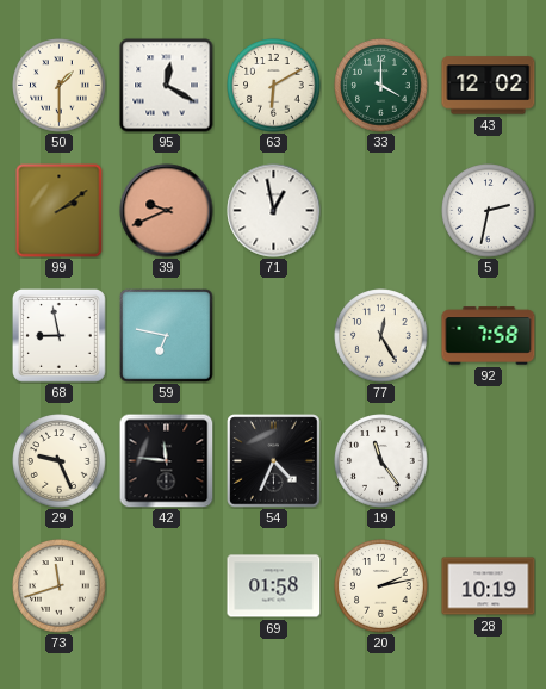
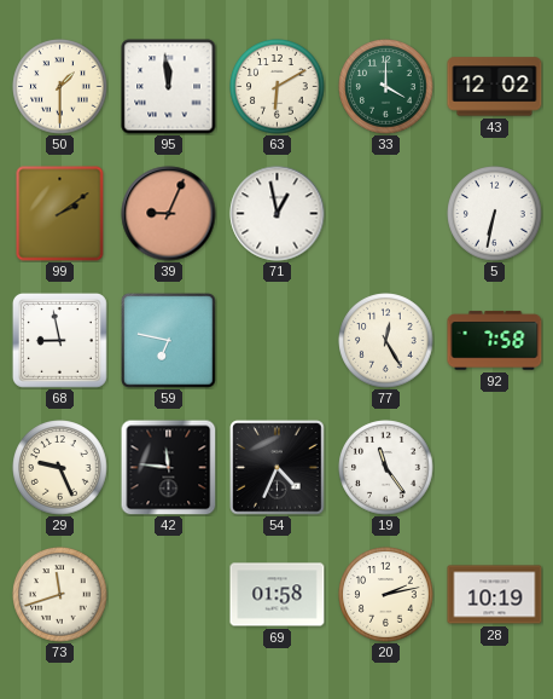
95: 12:20 -> 11:59 (169, 87)
39: 9:41 -> 9:04 (169, 214)
5: 2:32 -> 6:32 (495, 214)
